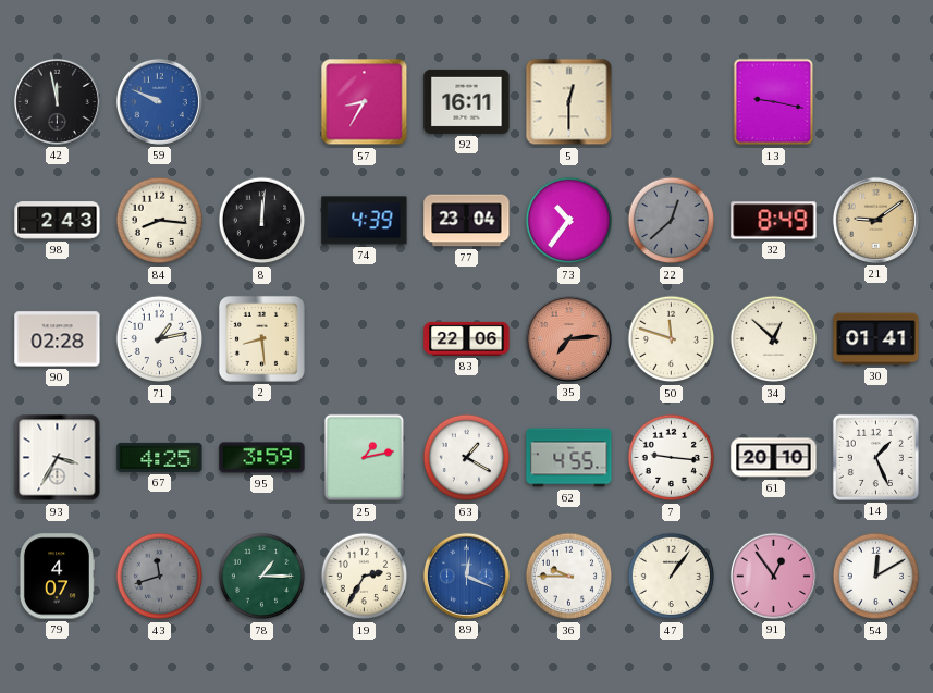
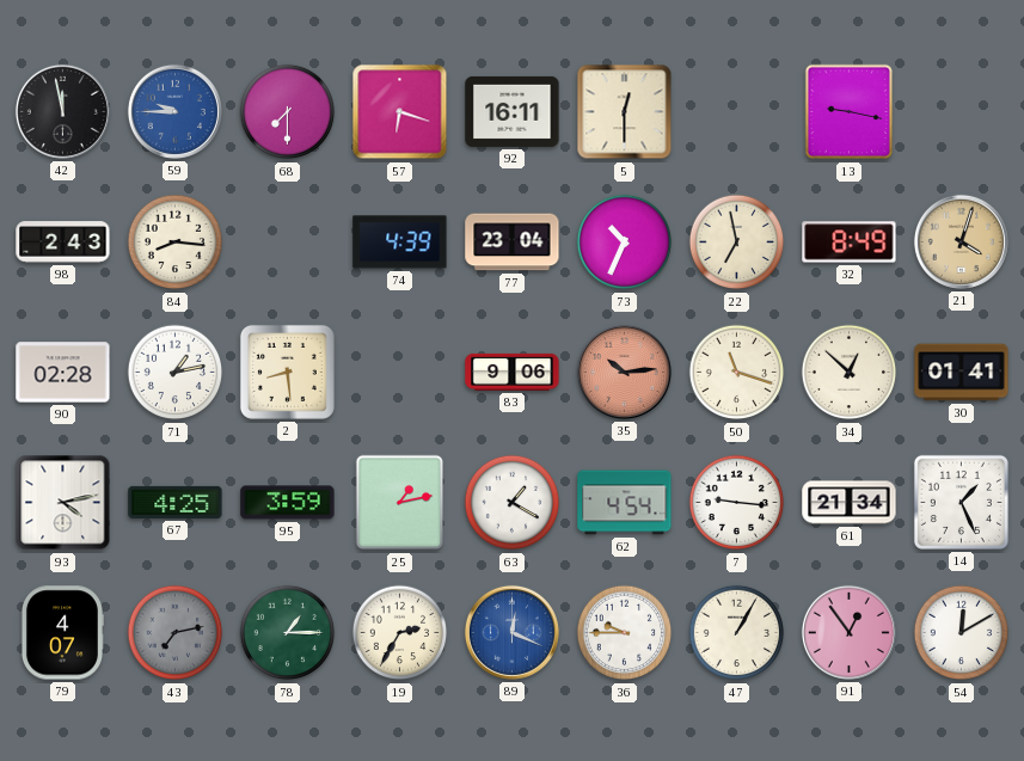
59: 9:49 -> 9:45 (174, 111)
68: none -> 7:30 (288, 112)
57: 8:35 -> 6:18 (400, 112)
8: 12:01 -> none (262, 221)
73: 10:36 -> 10:34 (625, 243)
22: 12:38 -> 6:58 (737, 243)
22 dial: grey -> cream (737, 243)
21: 9:09 -> 4:03 (961, 241)
83: 22:06 -> 9:06 (513, 372)
35: 7:14 -> 10:14 (624, 372)
50: 11:48 -> 11:18 (737, 373)
93: 3:35 -> 4:13 (63, 503)
62: 4:55 -> 4:54 (625, 503)
61: 20:10 -> 21:34 (850, 503)
43: 11:42 -> 7:13 (176, 633)
47: 1:06 -> 1:05 (737, 633)
